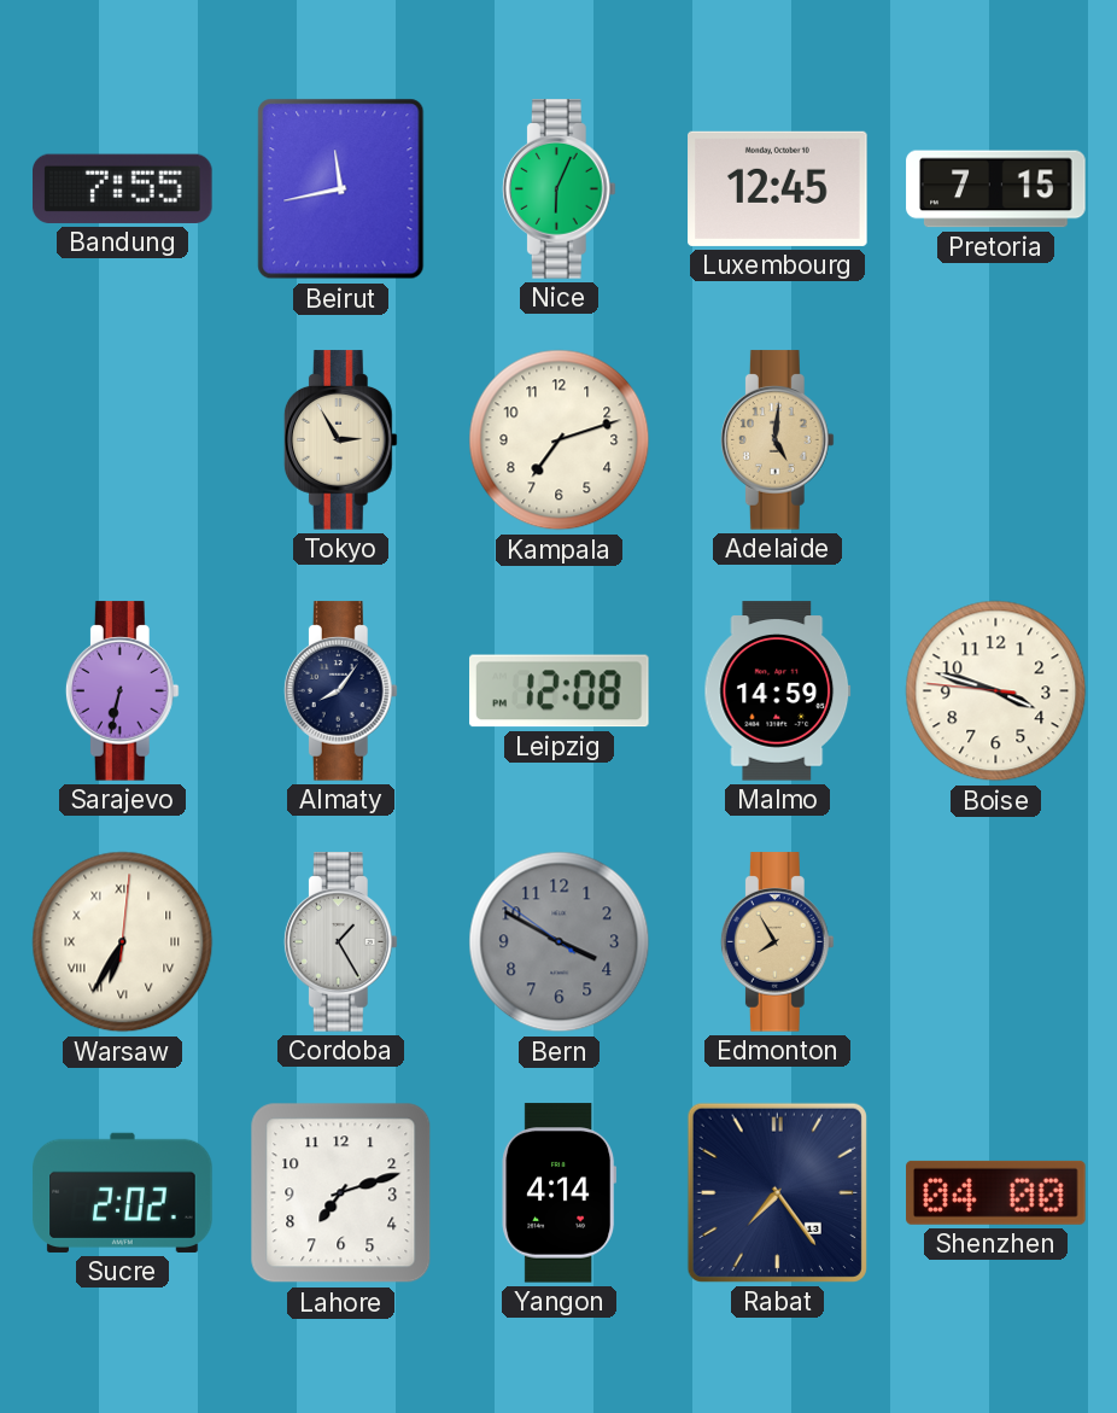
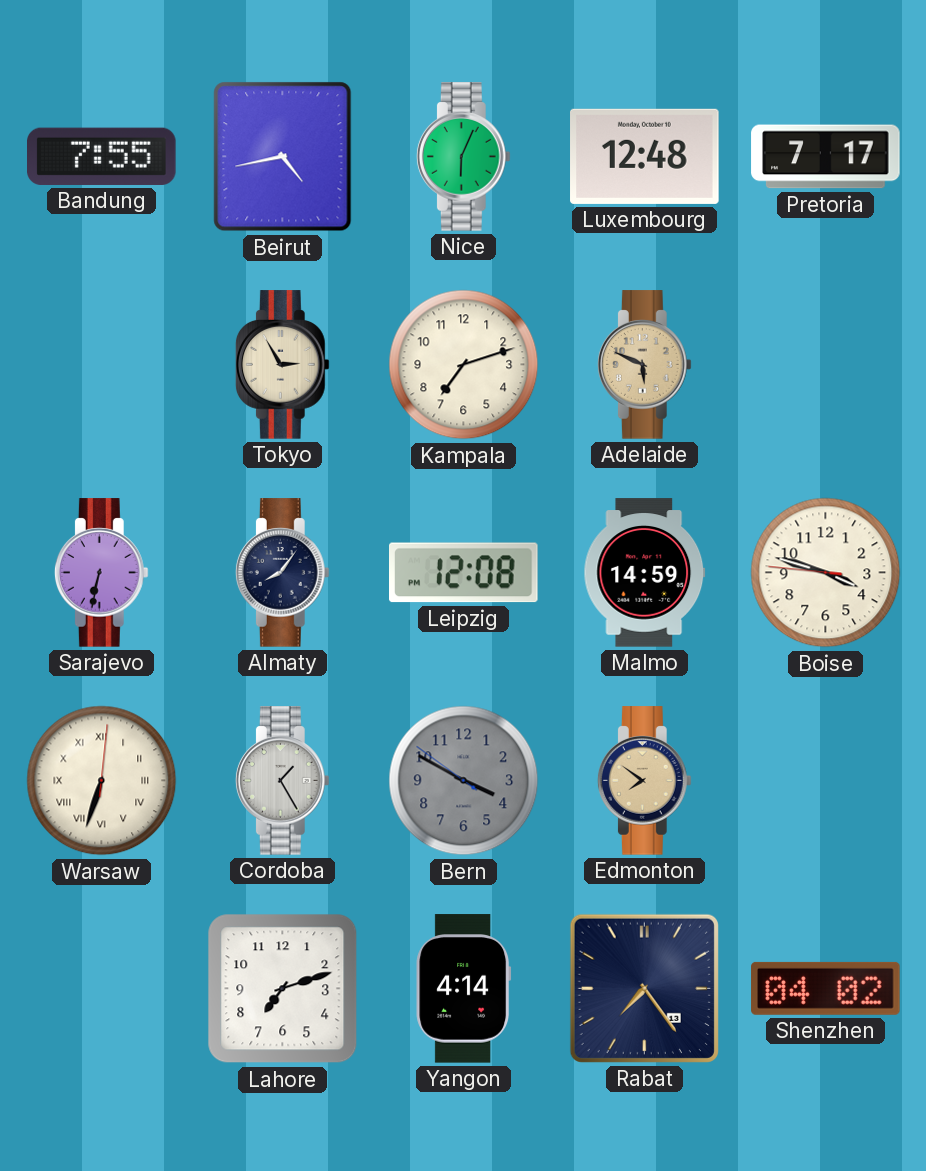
Beirut: 11:43 -> 4:43 (283, 157)
Luxembourg: 12:45 -> 12:48 (645, 156)
Pretoria: 7:15 -> 7:17 (826, 157)
Adelaide: 5:01 -> 5:49 (644, 365)
Warsaw: 6:35 -> 6:33 (102, 781)
Edmonton: 7:55 -> 7:51 (644, 781)
Sucre: 2:02 -> none (123, 1192)
Shenzhen: 04:00 -> 04:02 (826, 988)
